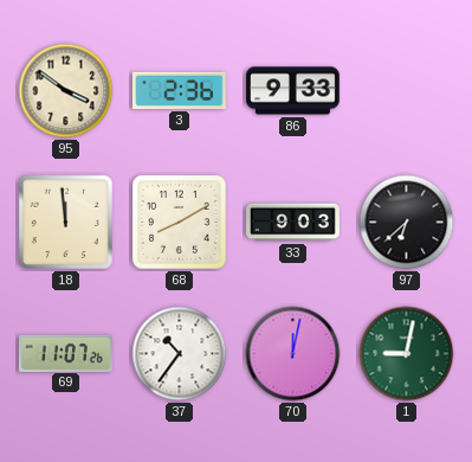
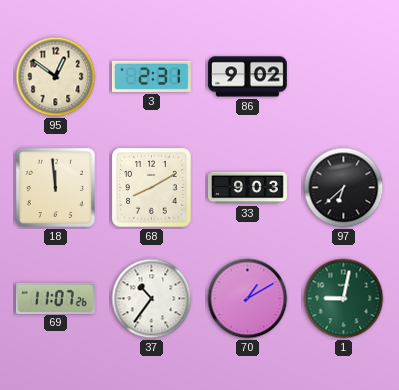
95: 3:51 -> 12:51 (56, 77)
3: 2:36 -> 2:31 (151, 76)
86: 9:33 -> 9:02 (248, 77)
70: 12:02 -> 1:10 (248, 299)
